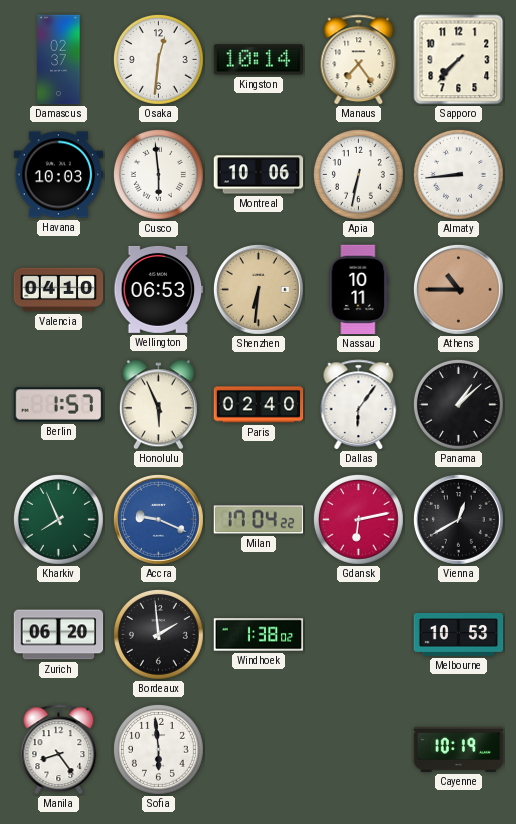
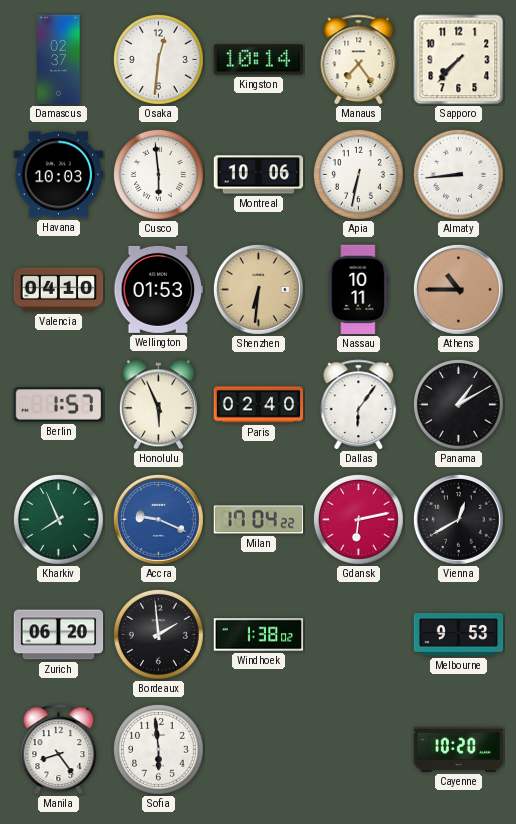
Wellington: 06:53 -> 01:53 (159, 289)
Panama: 1:08 -> 1:10 (458, 404)
Melbourne: 10:53 -> 9:53 (459, 635)
Cayenne: 10:19 -> 10:20 (459, 749)
